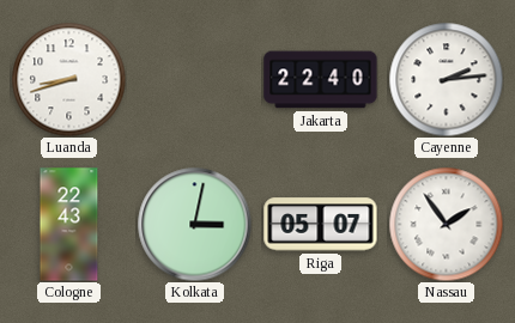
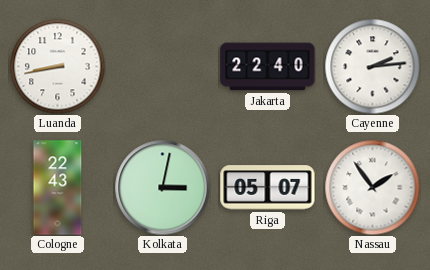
Luanda: 8:42 -> 8:43 (57, 66)
